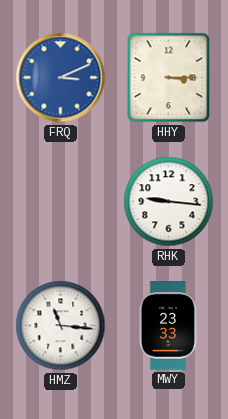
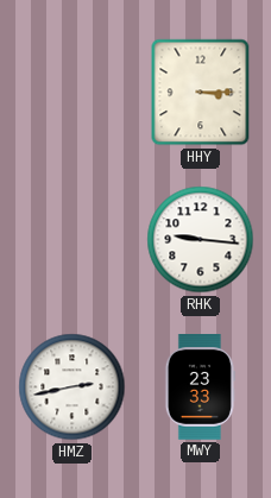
FRQ: 3:11 -> none (61, 78)
HMZ: 11:16 -> 2:43 (73, 387)
